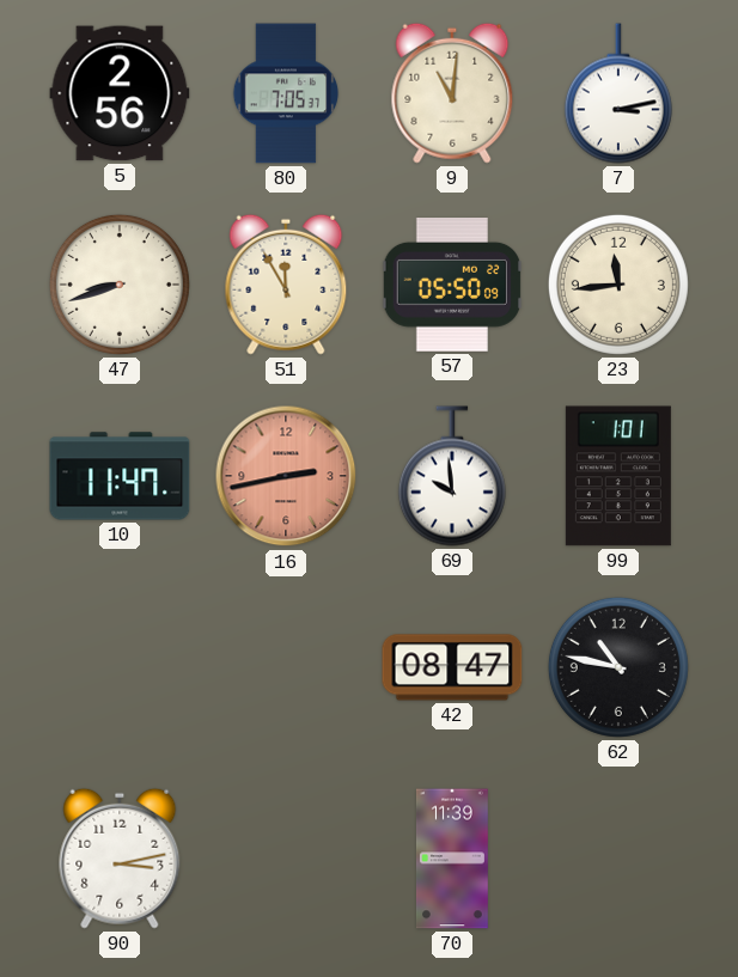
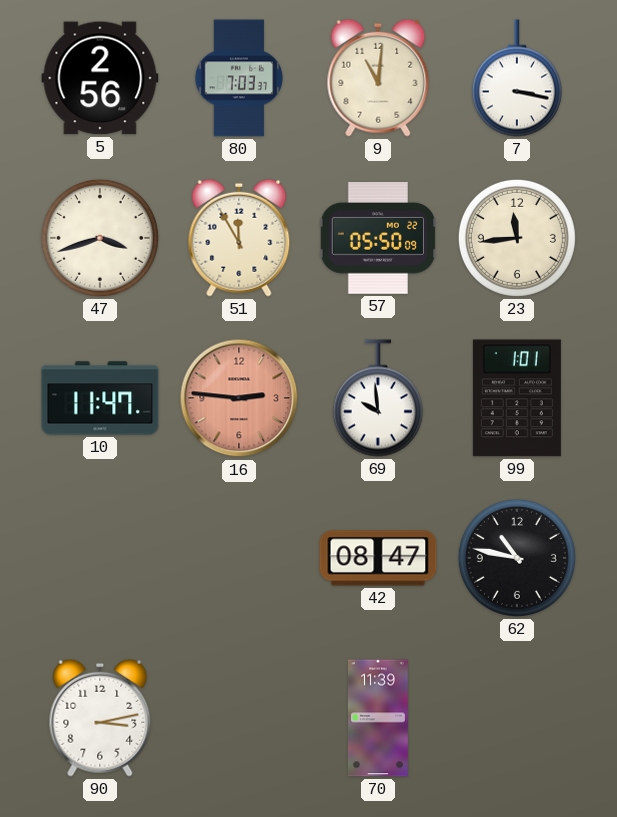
80: 7:05 -> 7:03 (239, 78)
7: 3:13 -> 3:17 (517, 78)
47: 8:42 -> 3:42 (100, 238)
16: 2:43 -> 2:46 (239, 398)
